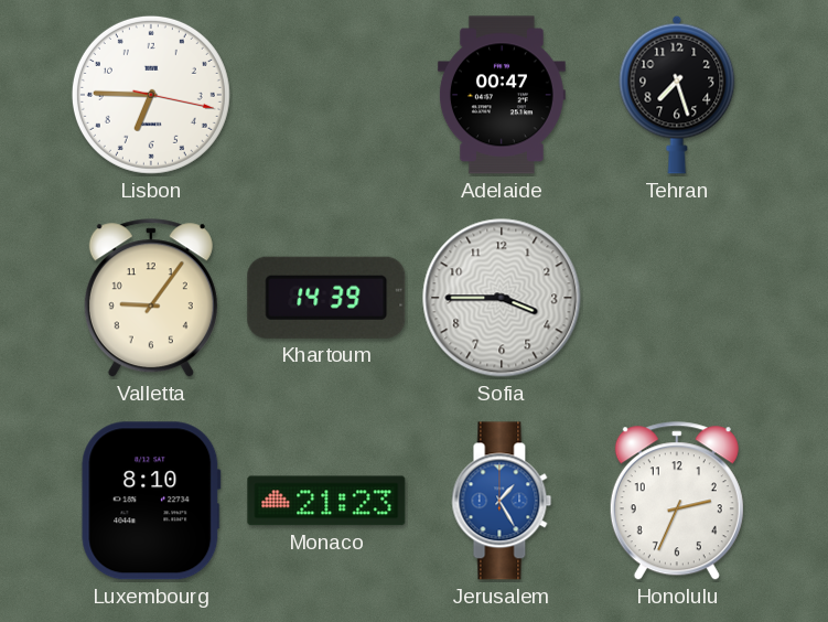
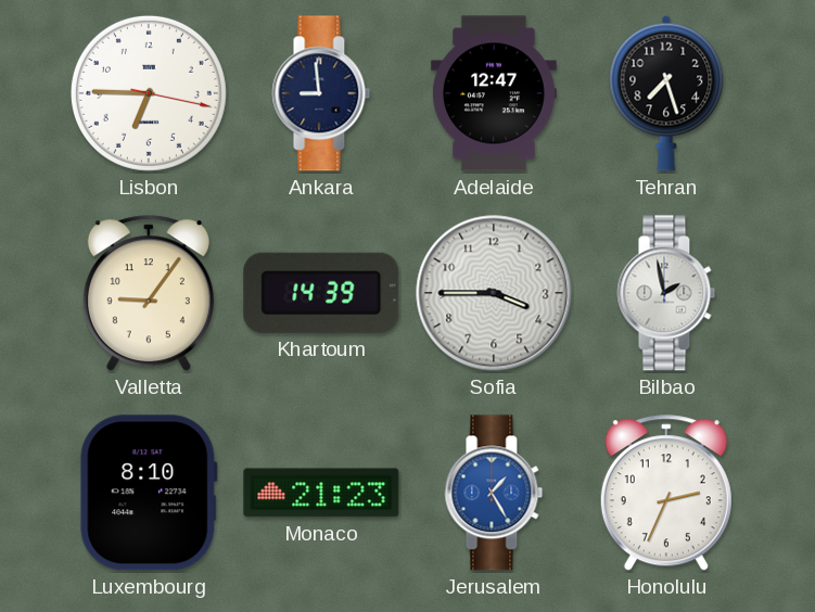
Ankara: none -> 8:59 (321, 93)
Adelaide: 00:47 -> 12:47 (494, 93)
Bilbao: none -> 1:58 (666, 293)
